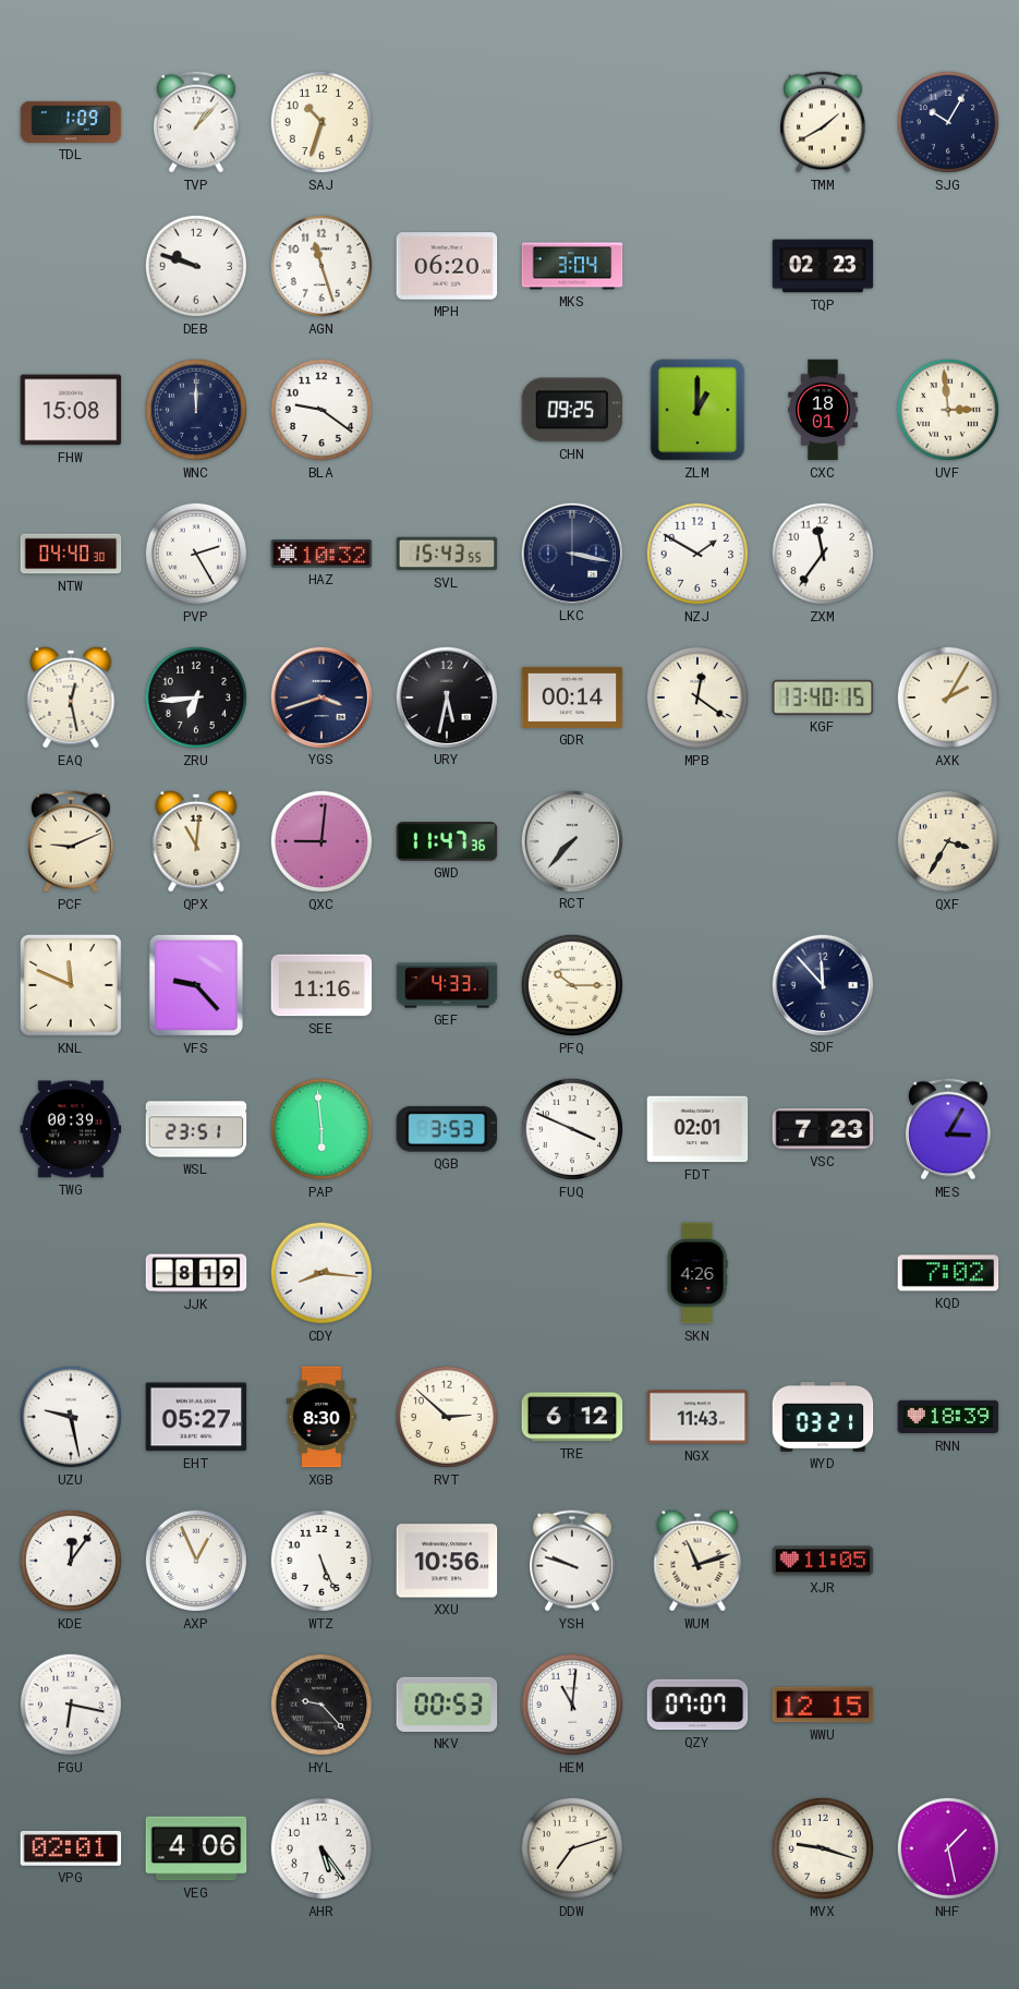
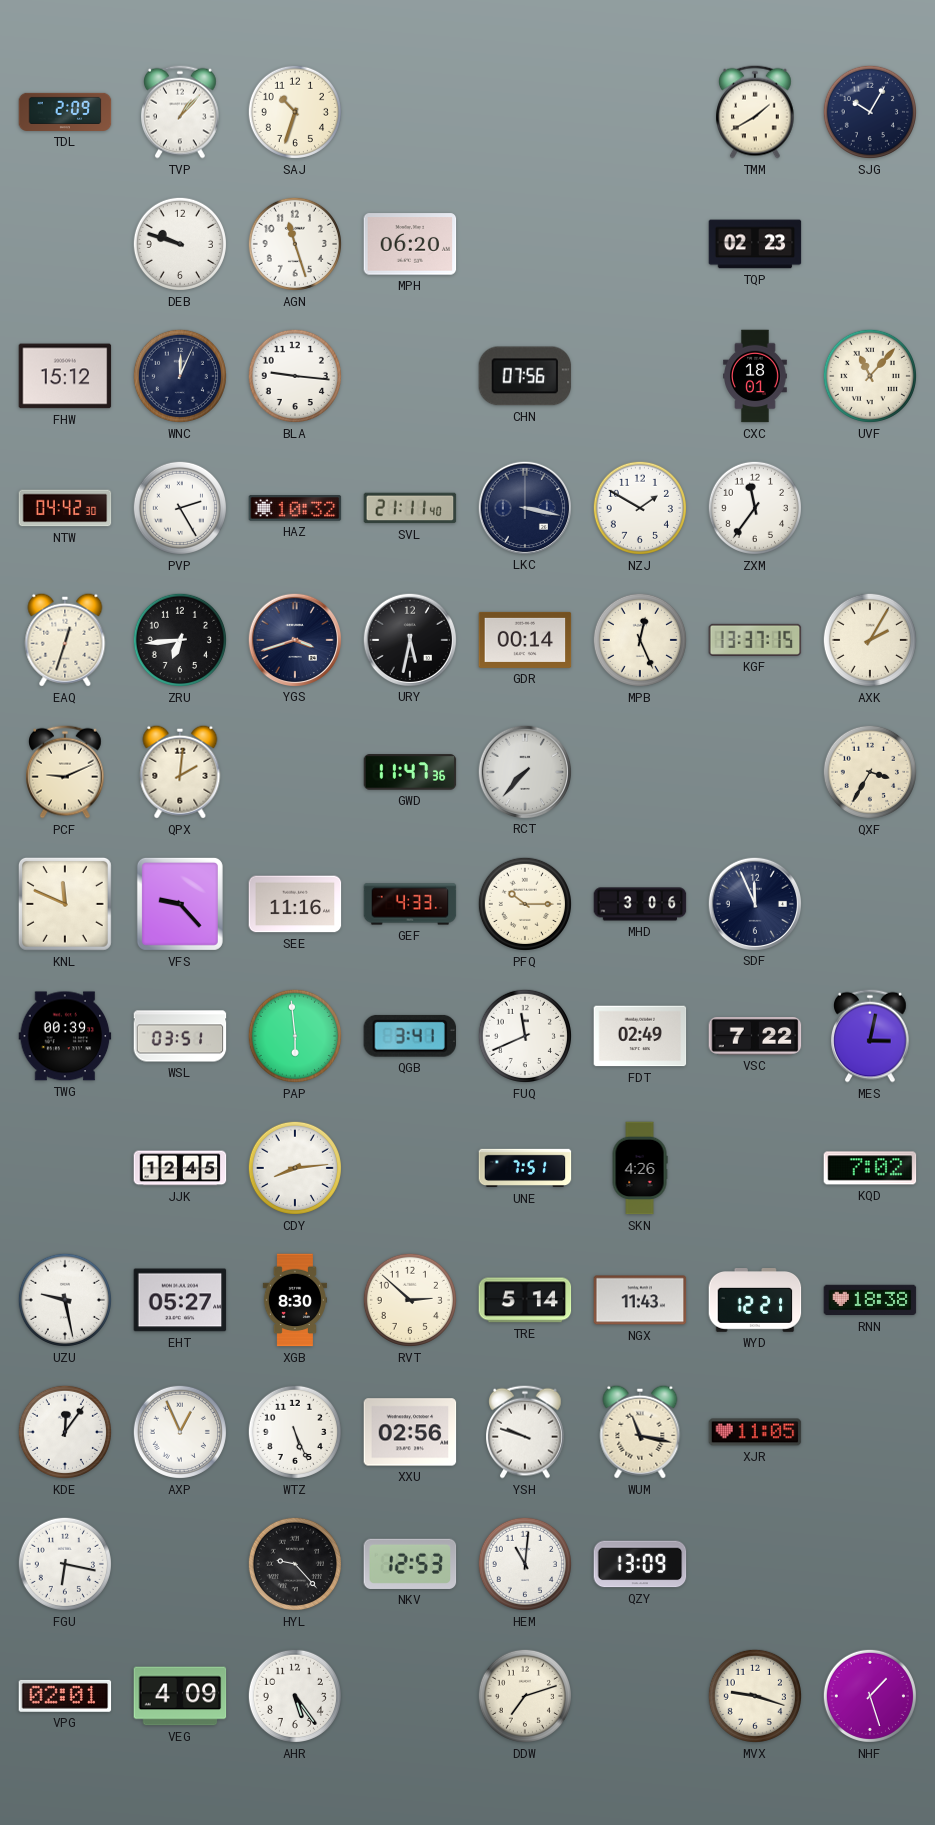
TDL: 1:09 -> 2:09 (65, 112)
MKS: 3:04 -> none (572, 266)
FHW: 15:08 -> 15:12 (65, 376)
WNC: 12:00 -> 12:04 (180, 376)
BLA: 9:21 -> 9:16 (295, 376)
CHN: 09:25 -> 07:56 (525, 376)
ZLM: 1:00 -> none (697, 410)
UVF: 2:59 -> 11:07 (870, 376)
NTW: 04:40 -> 04:42 (65, 508)
SVL: 15:43 -> 21:11 (410, 508)
EAQ: 12:28 -> 12:33 (65, 640)
MPB: 12:21 -> 12:26 (640, 640)
KGF: 13:40 -> 13:37 (755, 640)
QPX: 11:01 -> 2:01 (180, 772)
QXC: 9:01 -> none (322, 841)
MHD: none -> 3:06 (640, 904)
SDF: 11:53 -> 11:56 (754, 903)
WSL: 23:51 -> 03:51 (180, 1036)
QGB: 3:53 -> 3:41 (409, 1036)
FUQ: 3:49 -> 11:41 (525, 1036)
FDT: 02:01 -> 02:49 (640, 1036)
VSC: 7:23 -> 7:22 (755, 1037)
MES: 3:05 -> 3:02 (871, 1036)
JJK: 8:19 -> 12:45 (180, 1168)
CDY: 8:16 -> 8:14 (295, 1168)
UNE: none -> 7:51 (525, 1168)
TRE: 6:12 -> 5:14 (525, 1300)
WYD: 03:21 -> 12:21 (755, 1301)
RNN: 18:39 -> 18:38 (870, 1300)
XXU: 10:56 -> 02:56 (410, 1432)
WUM: 11:12 -> 11:17 (640, 1432)
NKV: 00:53 -> 12:53 (410, 1564)
QZY: 07:07 -> 13:09 (640, 1564)
WWU: 12:15 -> none (823, 1705)
VEG: 4:06 -> 4:09 (180, 1696)
NHF: 1:28 -> 1:27 (870, 1696)
